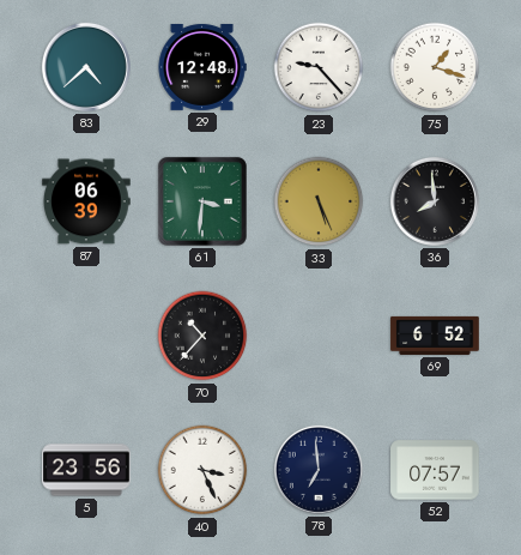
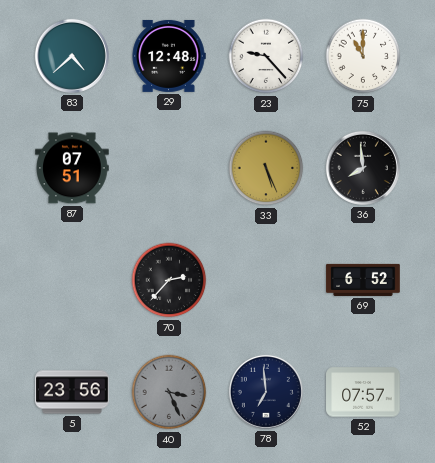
75: 1:18 -> 11:00 (363, 56)
87: 06:39 -> 07:51 (72, 168)
61: 3:31 -> none (202, 201)
70: 10:37 -> 2:37 (169, 280)
40 dial: white -> grey (169, 392)
